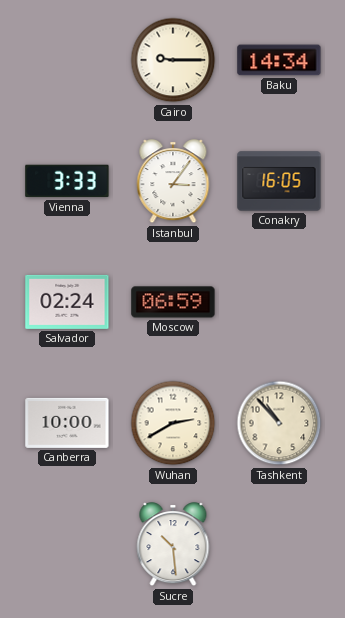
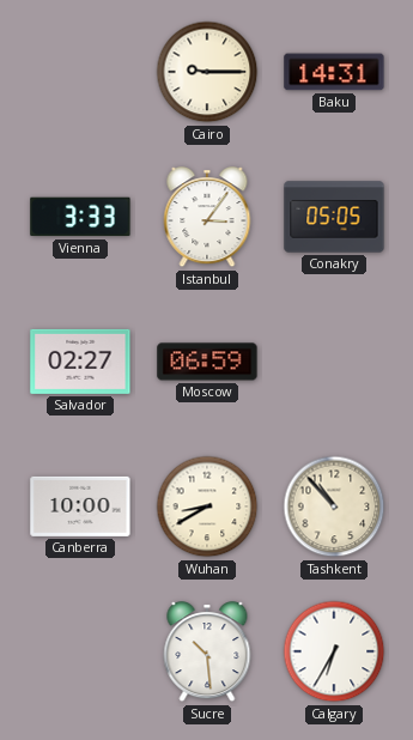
Baku: 14:34 -> 14:31 (334, 72)
Conakry: 16:05 -> 05:05 (334, 217)
Salvador: 02:24 -> 02:27 (80, 362)
Wuhan: 2:40 -> 8:40 (207, 507)
Calgary: none -> 6:35 (334, 651)
